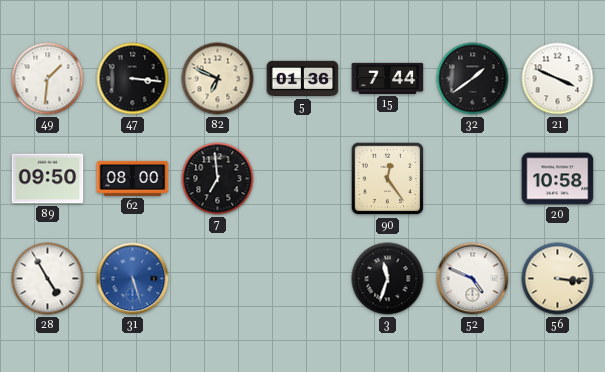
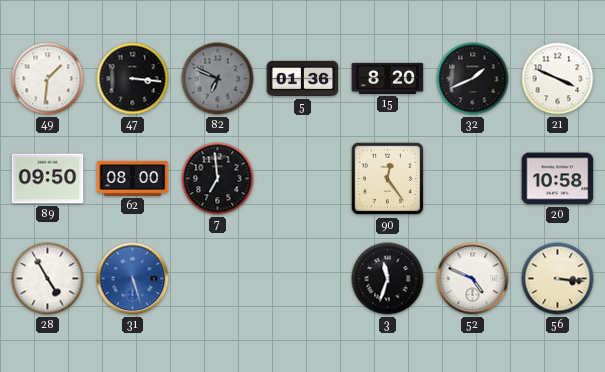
82 dial: cream -> grey (218, 79)
15: 7:44 -> 8:20 (388, 78)
32: 1:39 -> 1:41 (473, 79)
